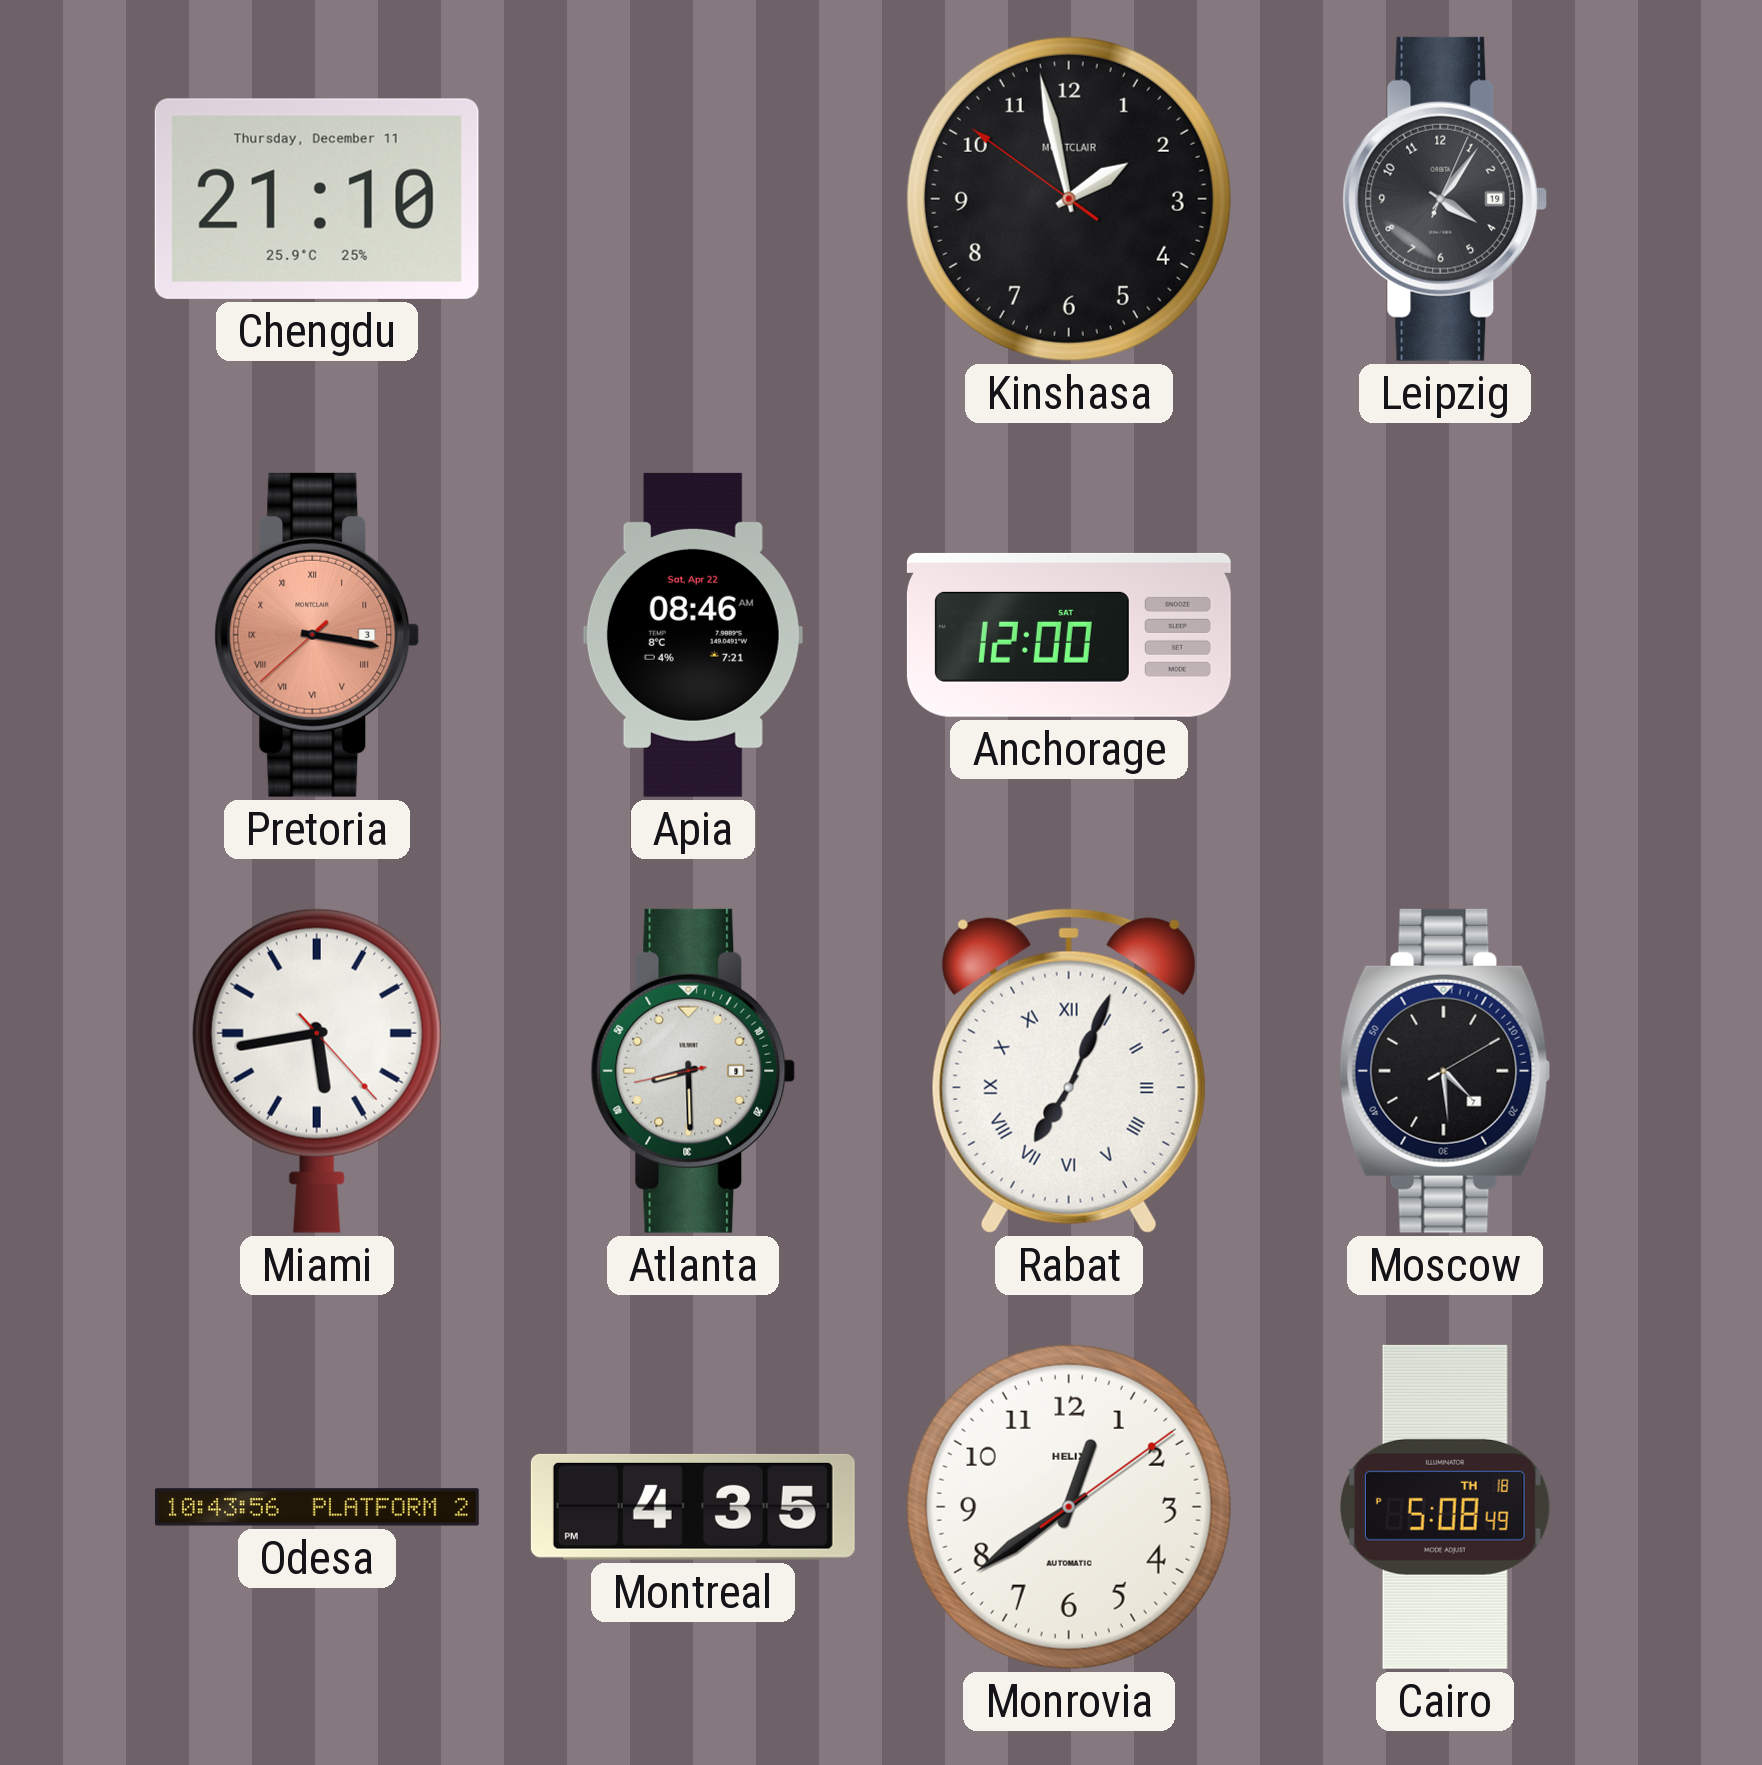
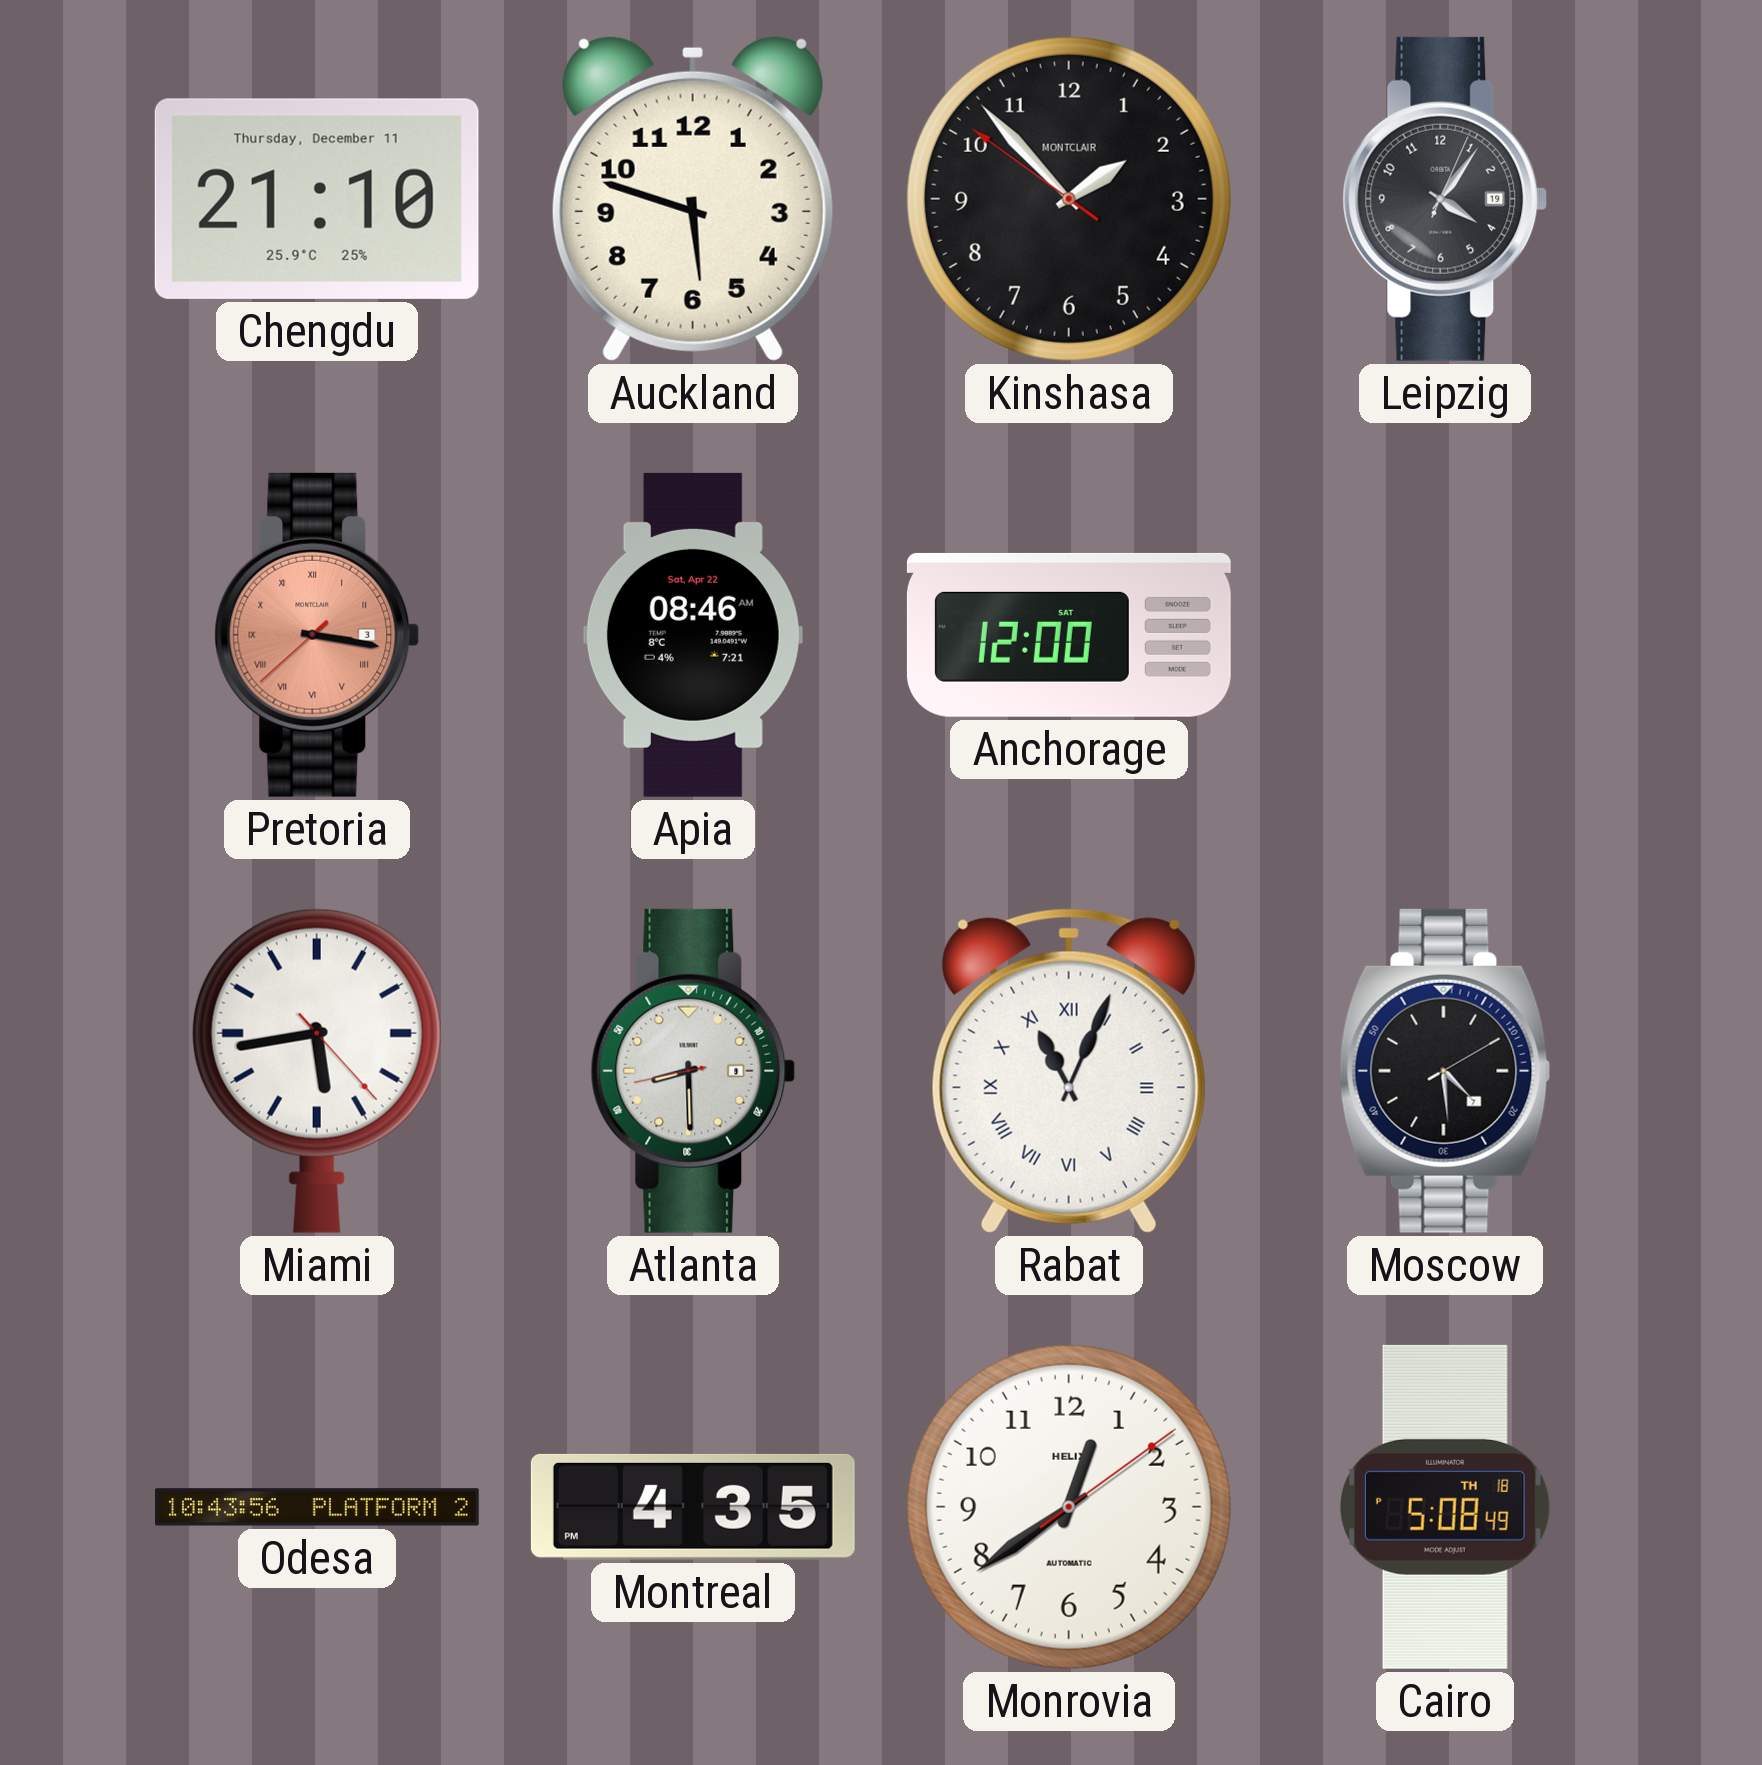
Auckland: none -> 5:48 (693, 198)
Kinshasa: 1:57 -> 1:52 (1069, 199)
Rabat: 7:04 -> 11:04 (1069, 1071)
